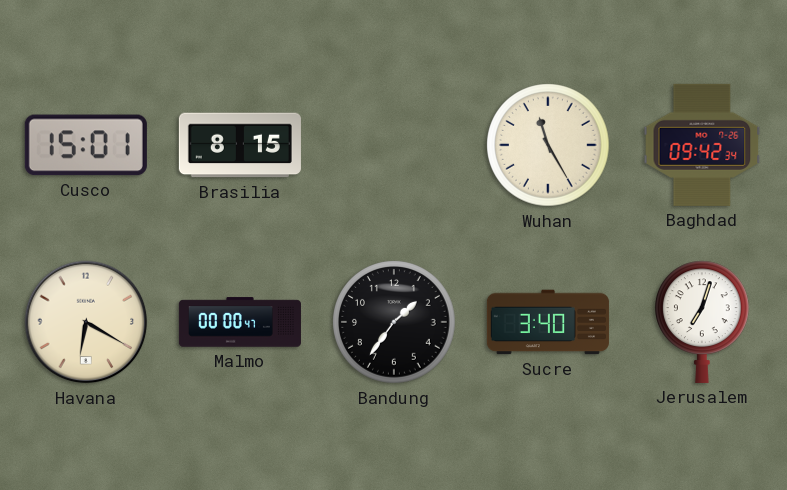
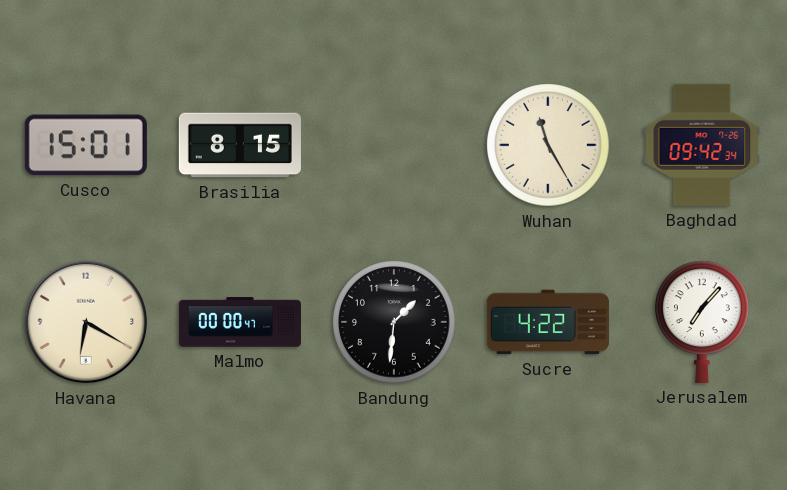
Bandung: 1:36 -> 1:31 (394, 322)
Sucre: 3:40 -> 4:22 (548, 322)
Jerusalem: 7:03 -> 7:07 (703, 322)
